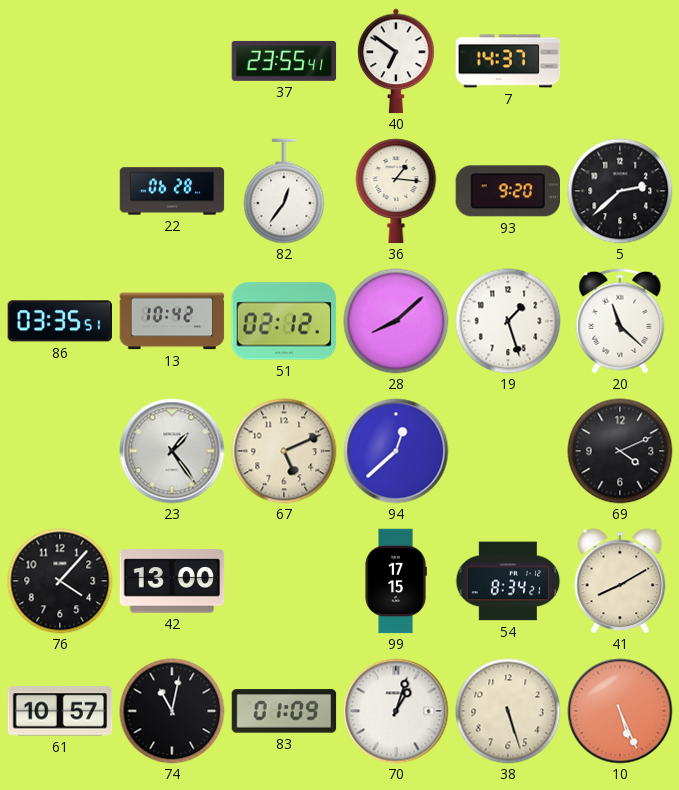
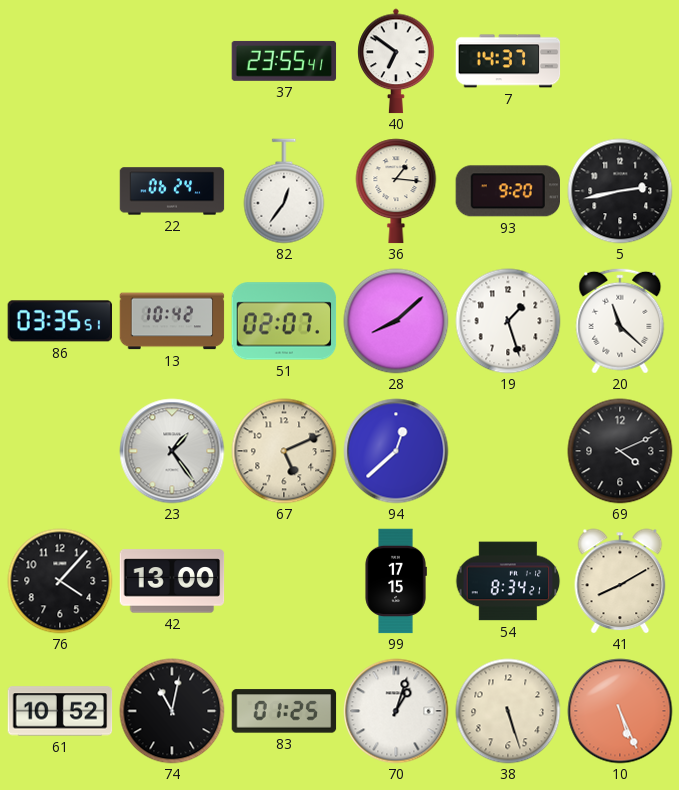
22: 06:28 -> 06:24 (172, 191)
5: 2:38 -> 2:43 (620, 191)
51: 02:12 -> 02:07 (284, 321)
61: 10:57 -> 10:52 (60, 711)
83: 01:09 -> 01:25 (284, 711)
